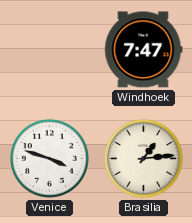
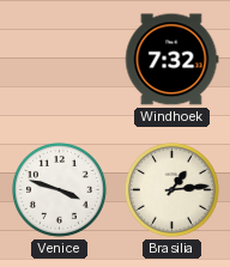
Windhoek: 7:47 -> 7:32 (171, 60)
